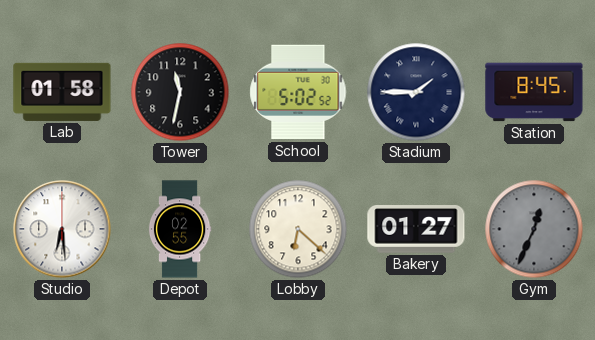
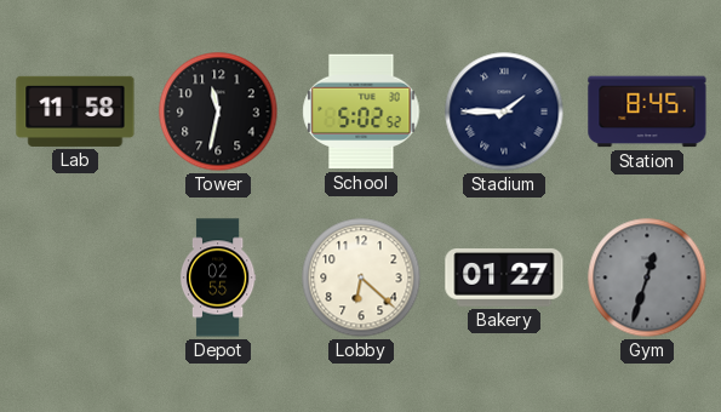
Lab: 01:58 -> 11:58 (75, 111)
Studio: 6:29 -> none (62, 229)
Gym: 12:34 -> 12:33 (647, 277)
